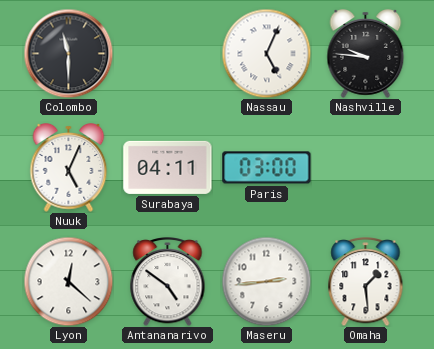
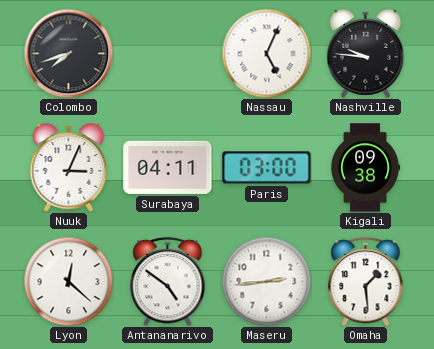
Colombo: 11:30 -> 7:42 (68, 53)
Nuuk: 5:04 -> 3:04 (69, 168)
Kigali: none -> 09:38 (365, 168)
